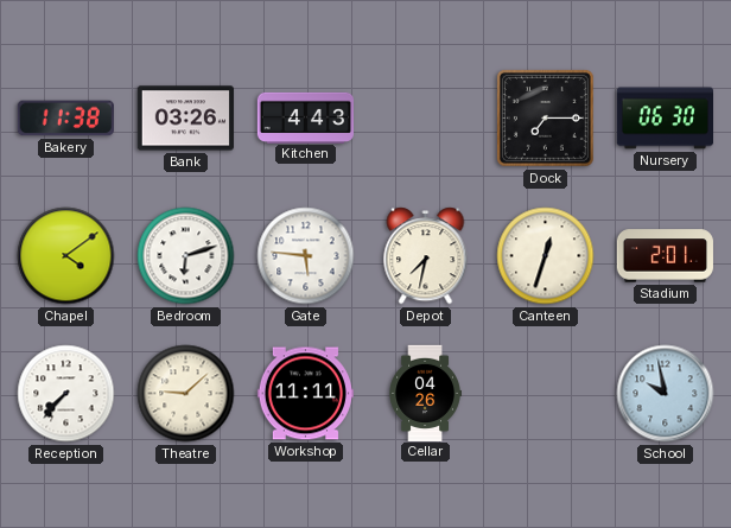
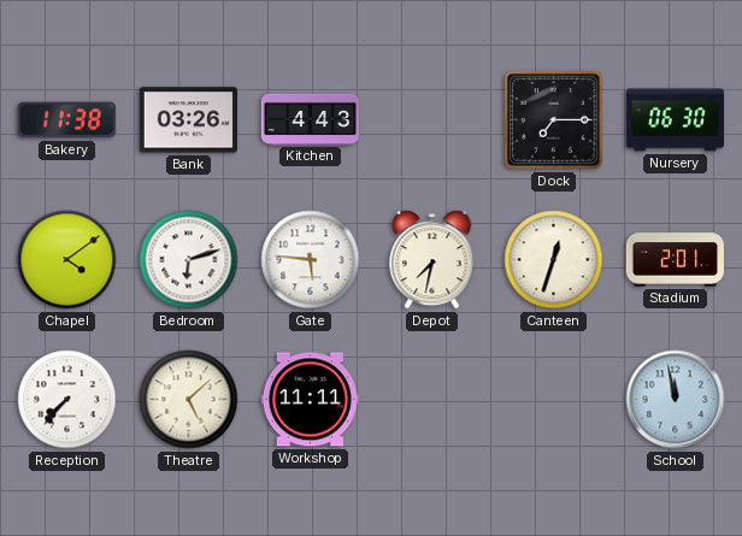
Theatre: 9:08 -> 5:08 (189, 400)
Cellar: 04:26 -> none (425, 393)
School: 9:58 -> 11:58 (676, 400)
